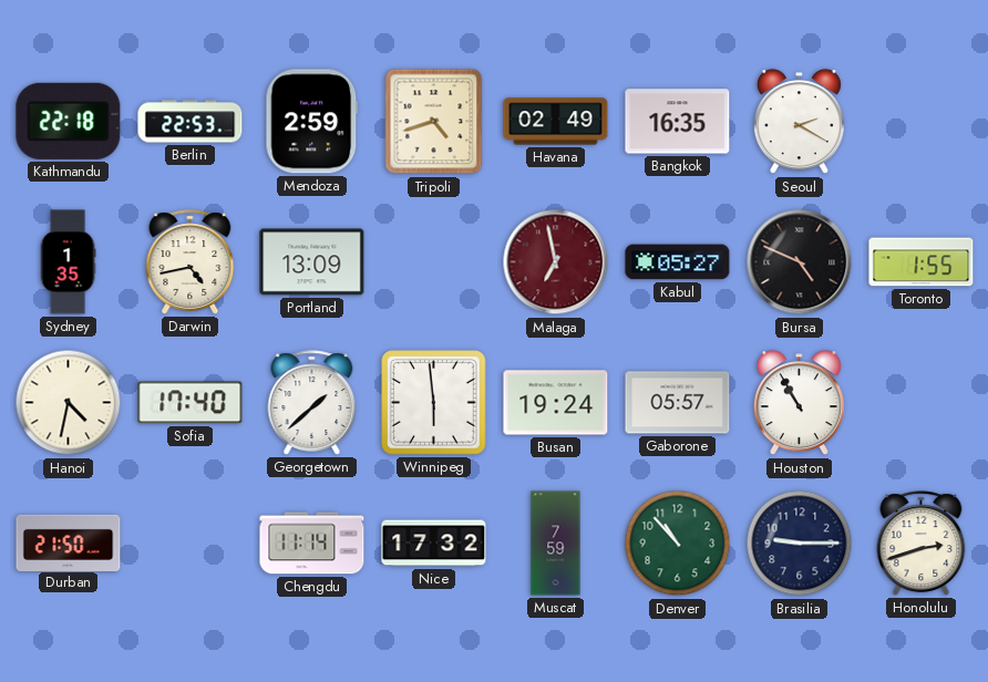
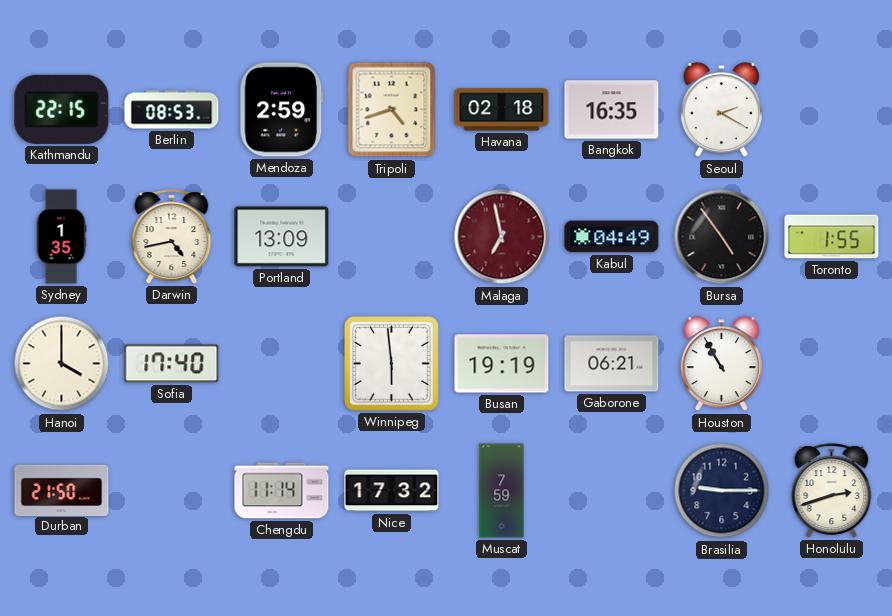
Kathmandu: 22:18 -> 22:15 (62, 109)
Berlin: 22:53 -> 08:53 (172, 110)
Havana: 02:49 -> 02:18 (502, 110)
Kabul: 05:27 -> 04:49 (612, 237)
Bursa: 4:49 -> 4:54 (722, 237)
Hanoi: 4:32 -> 4:00 (62, 364)
Georgetown: 1:38 -> none (312, 403)
Busan: 19:24 -> 19:19 (502, 364)
Gaborone: 05:57 -> 06:21 (612, 364)
Denver: 10:53 -> none (678, 544)
